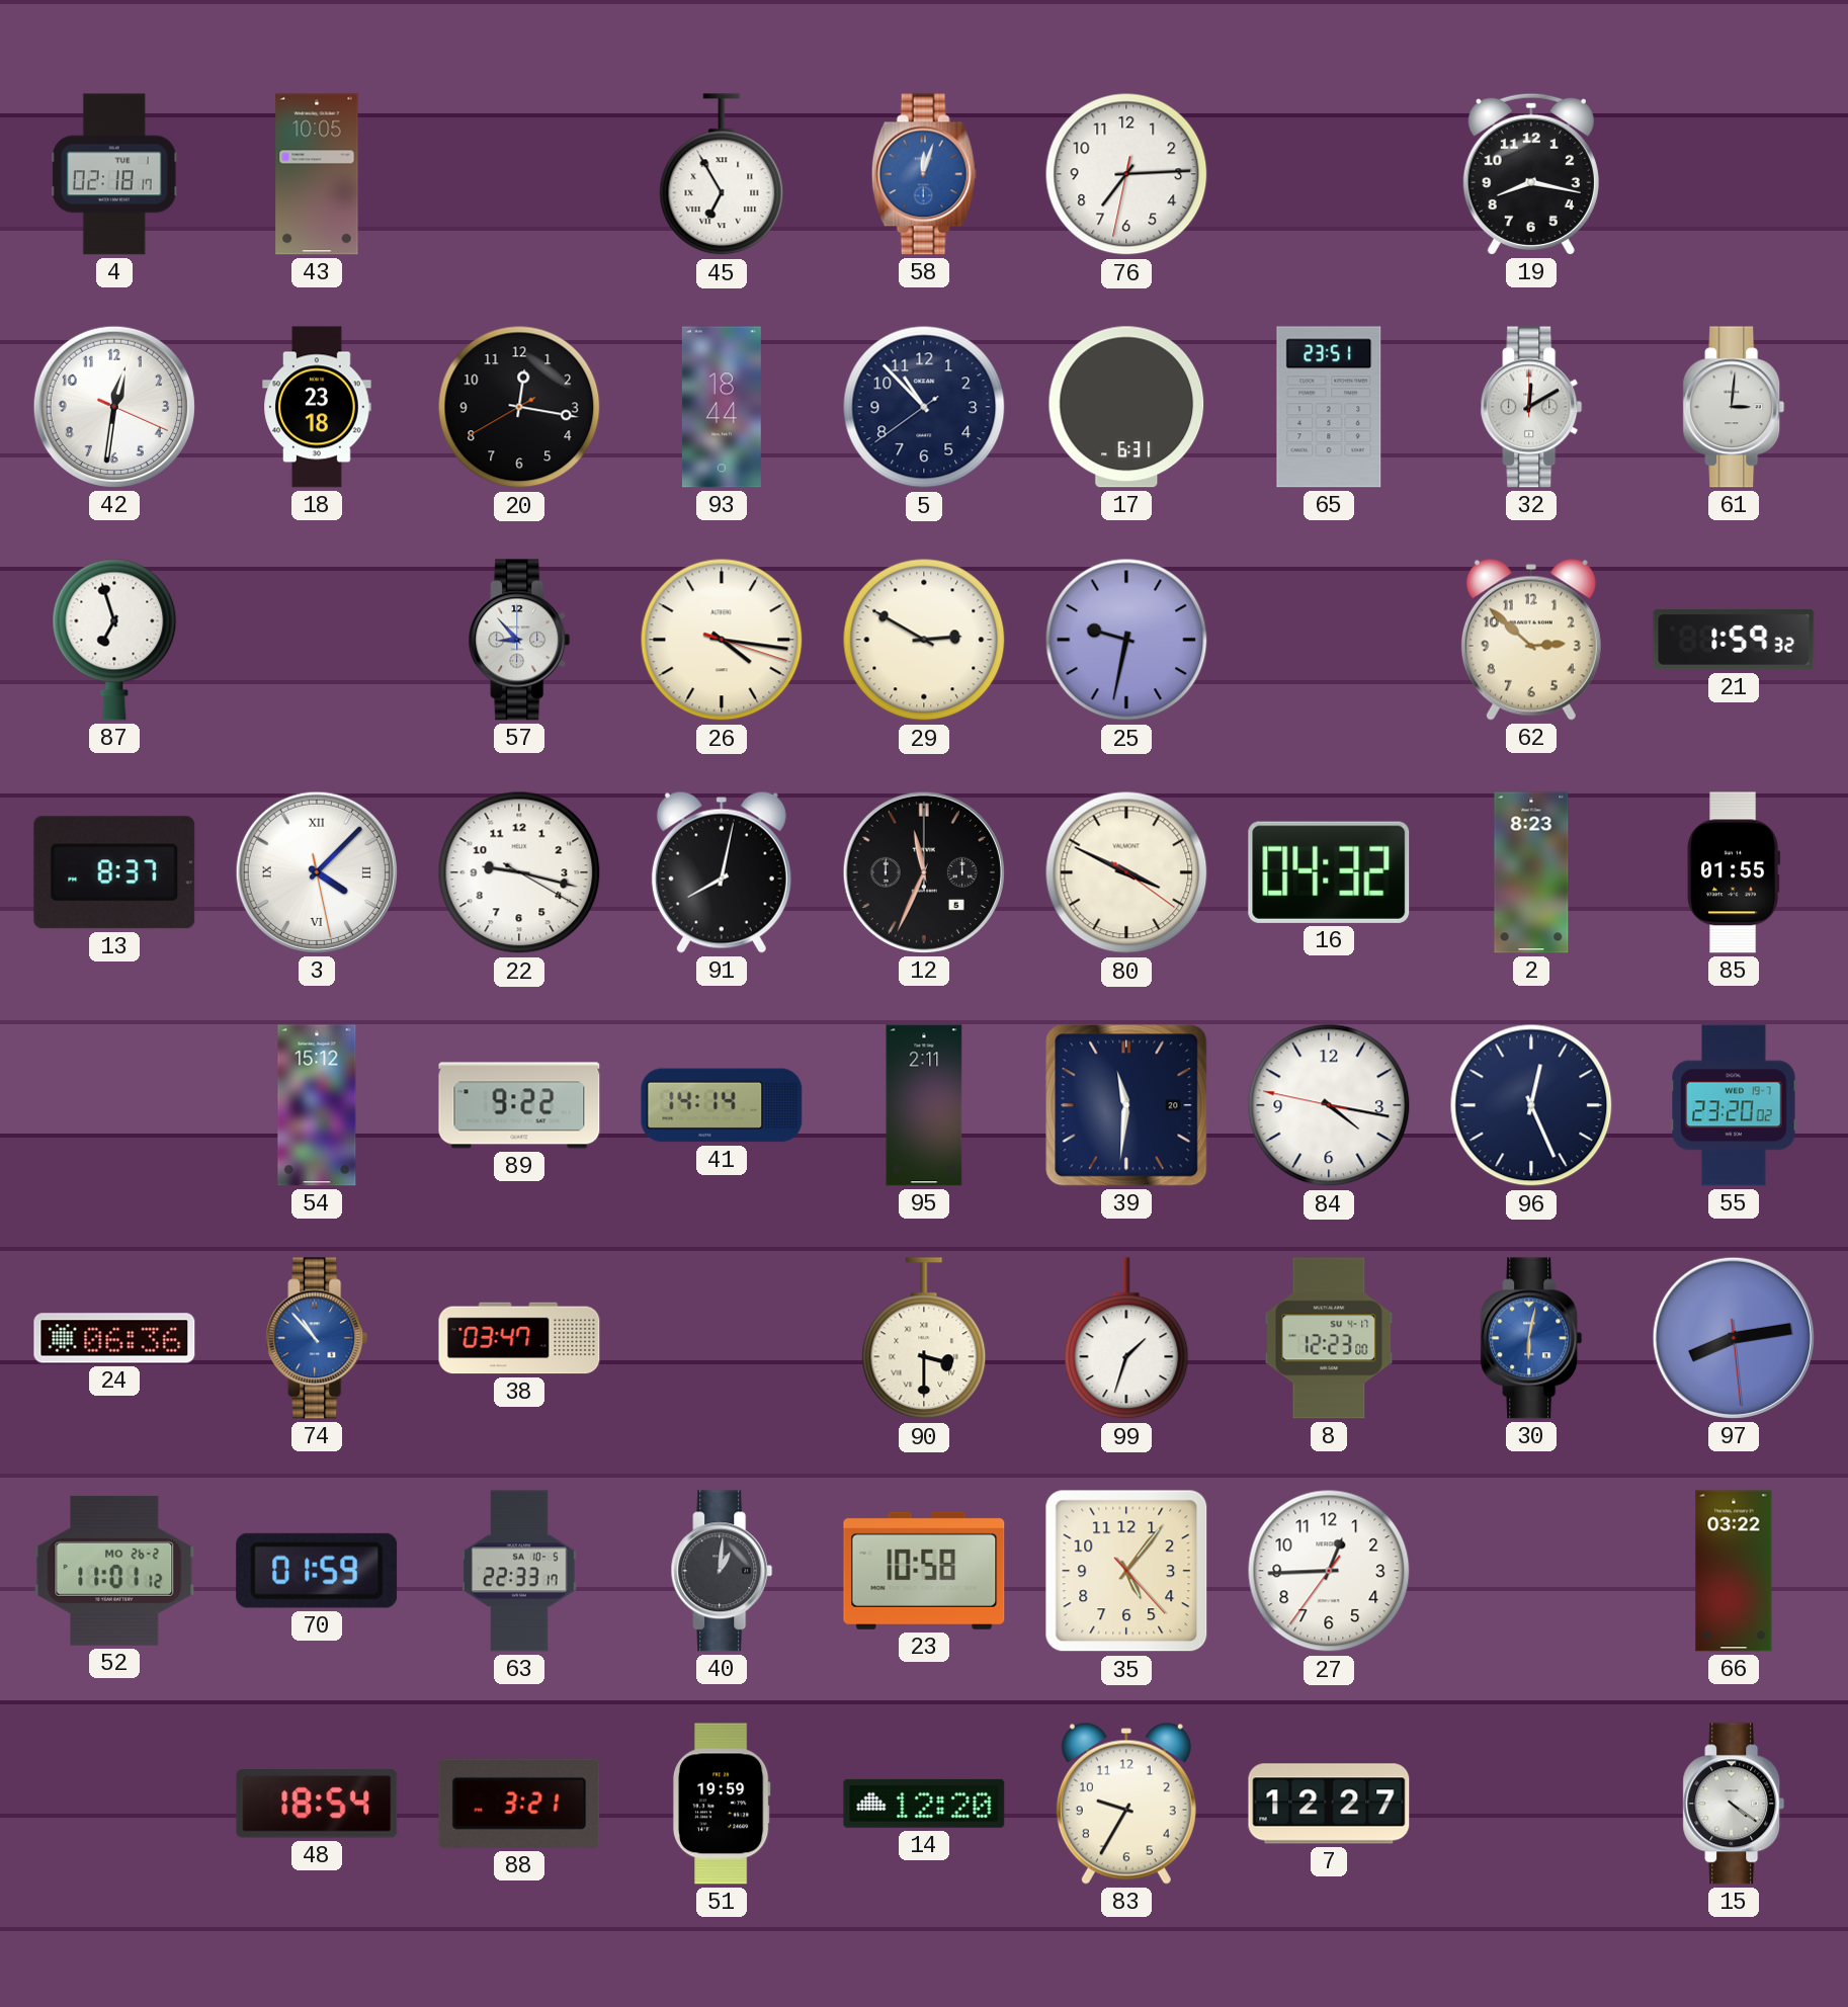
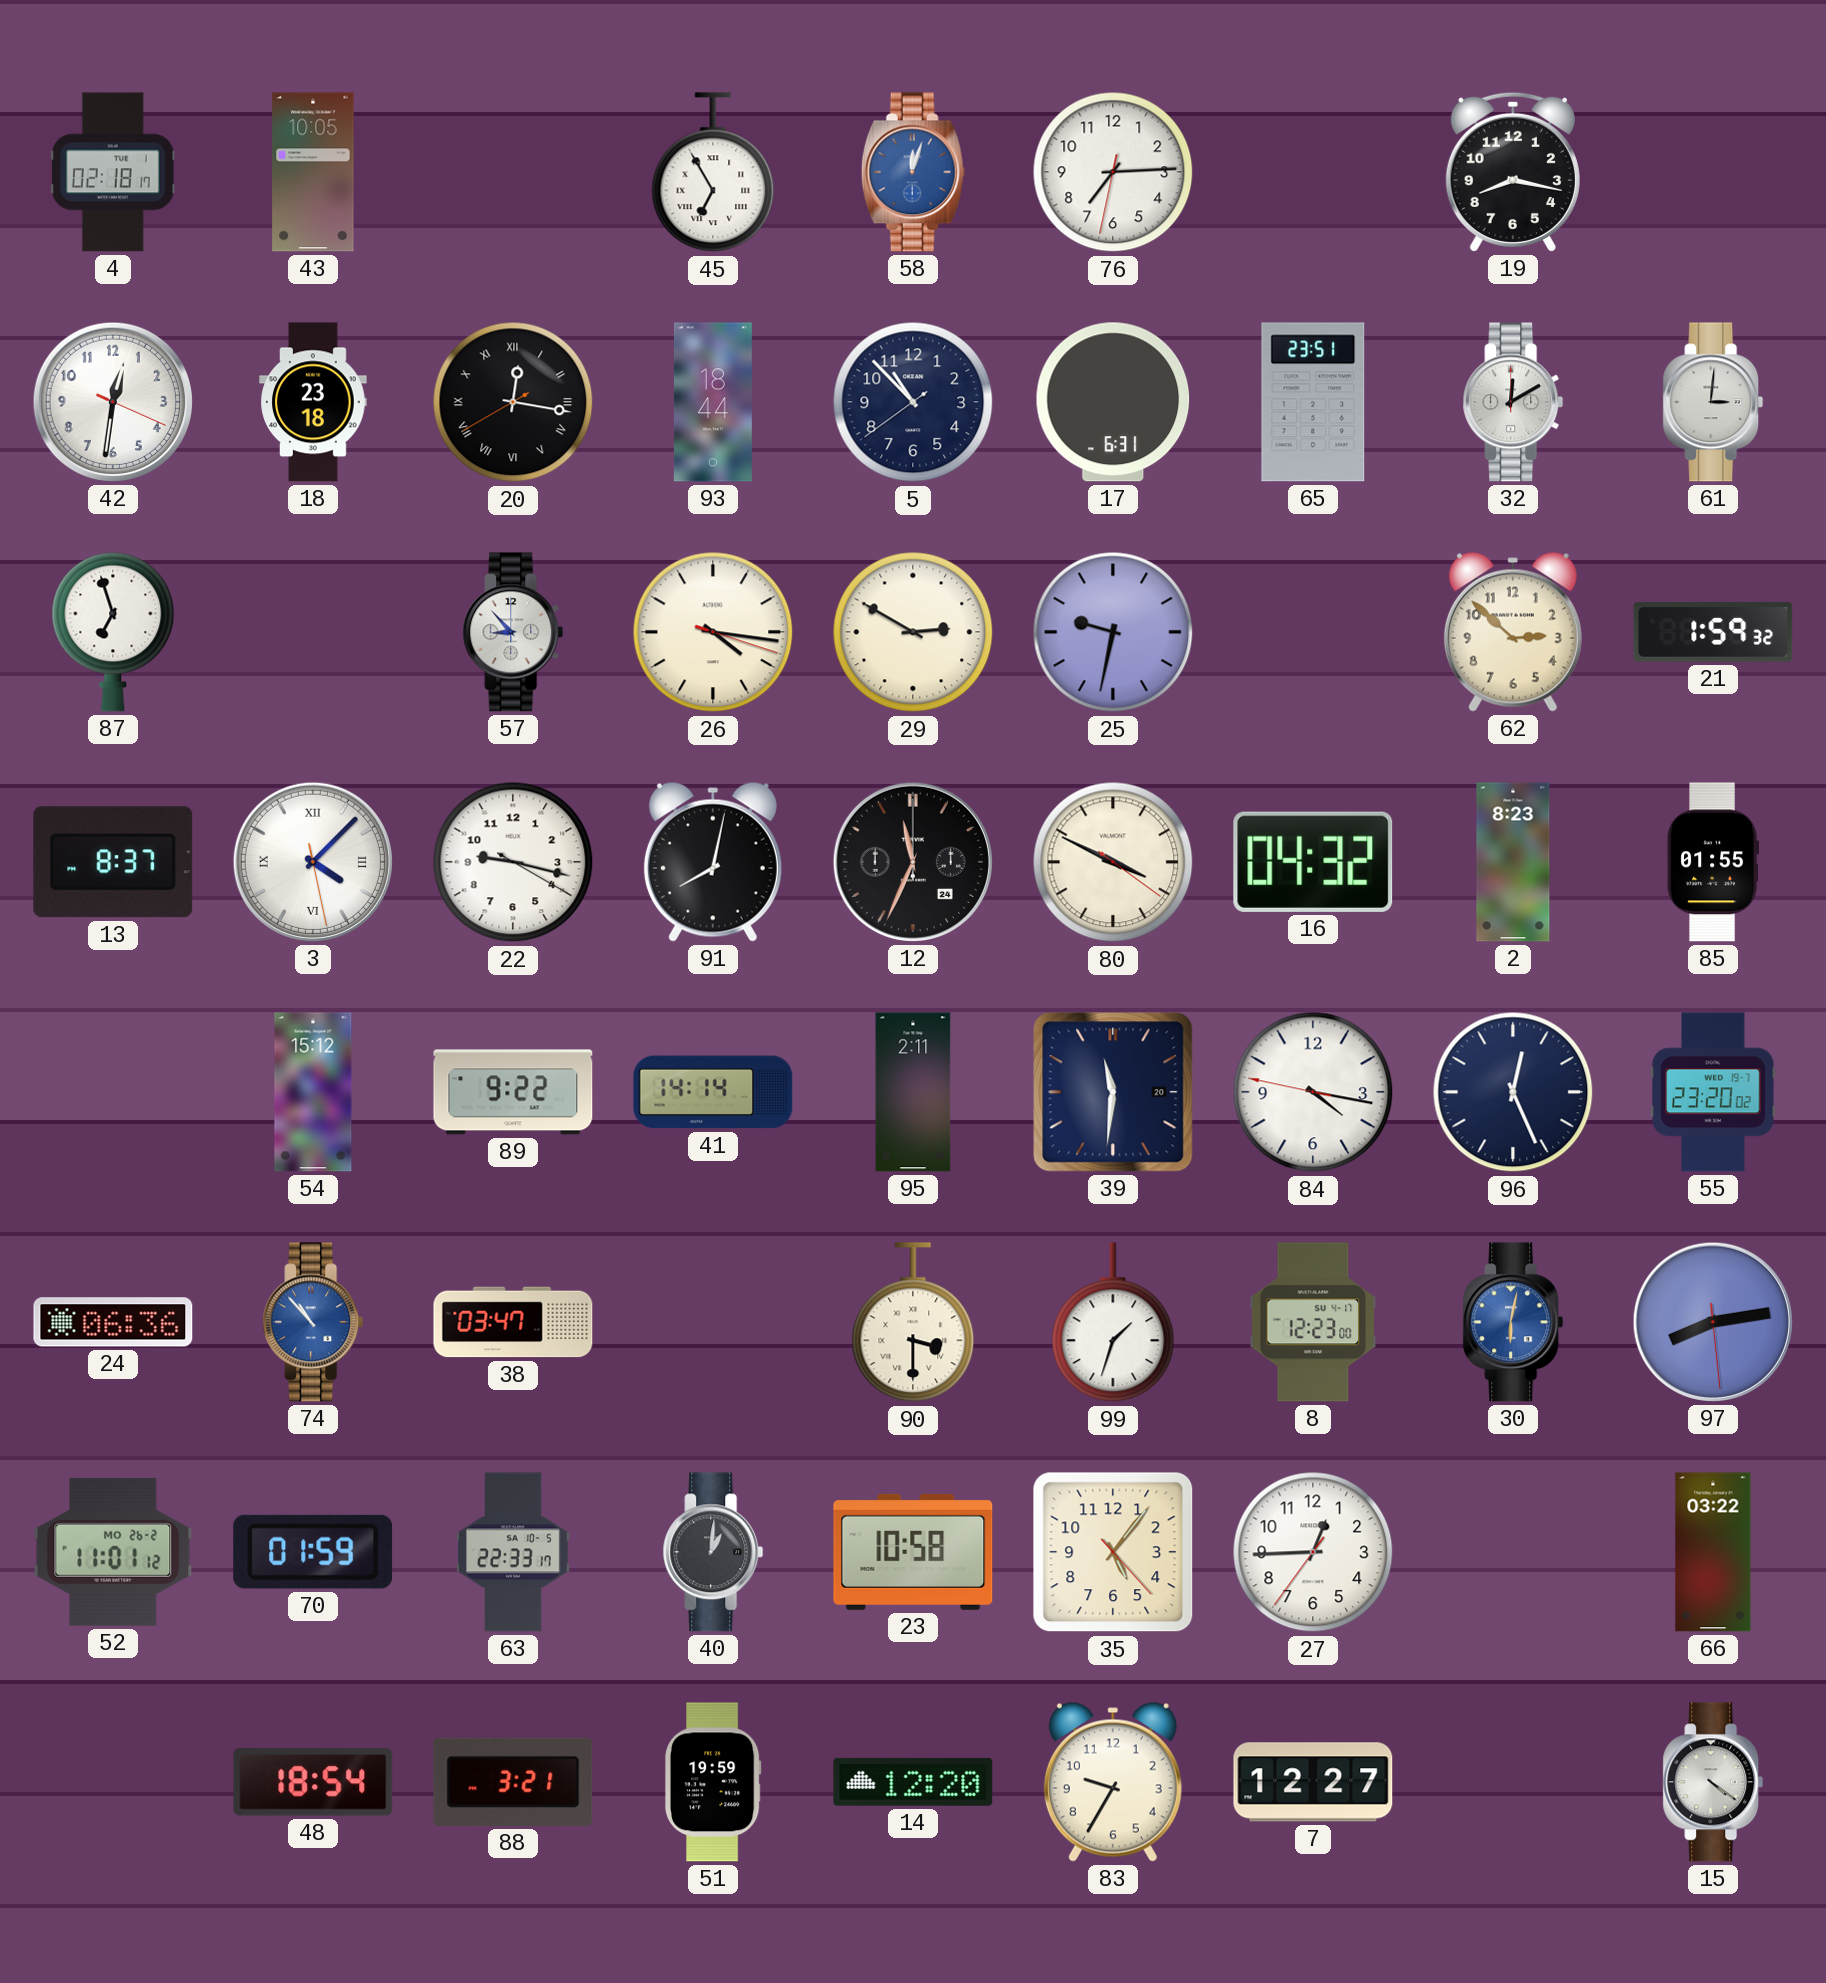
20 numerals: Arabic -> Roman (513, 402)
12 date: 5 -> 24 (913, 862)
